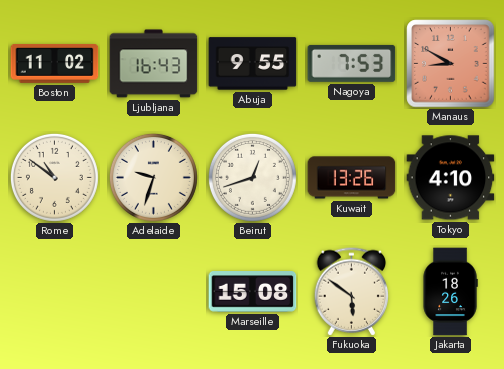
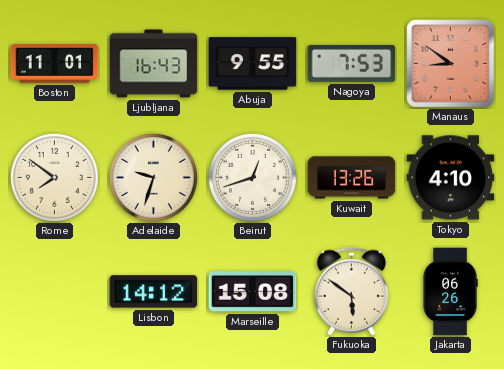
Boston: 11:02 -> 11:01 (55, 63)
Manaus: 8:50 -> 8:51 (451, 64)
Rome: 10:51 -> 7:51 (54, 177)
Lisbon: none -> 14:12 (154, 292)
Jakarta: 18:26 -> 06:26 (450, 292)
